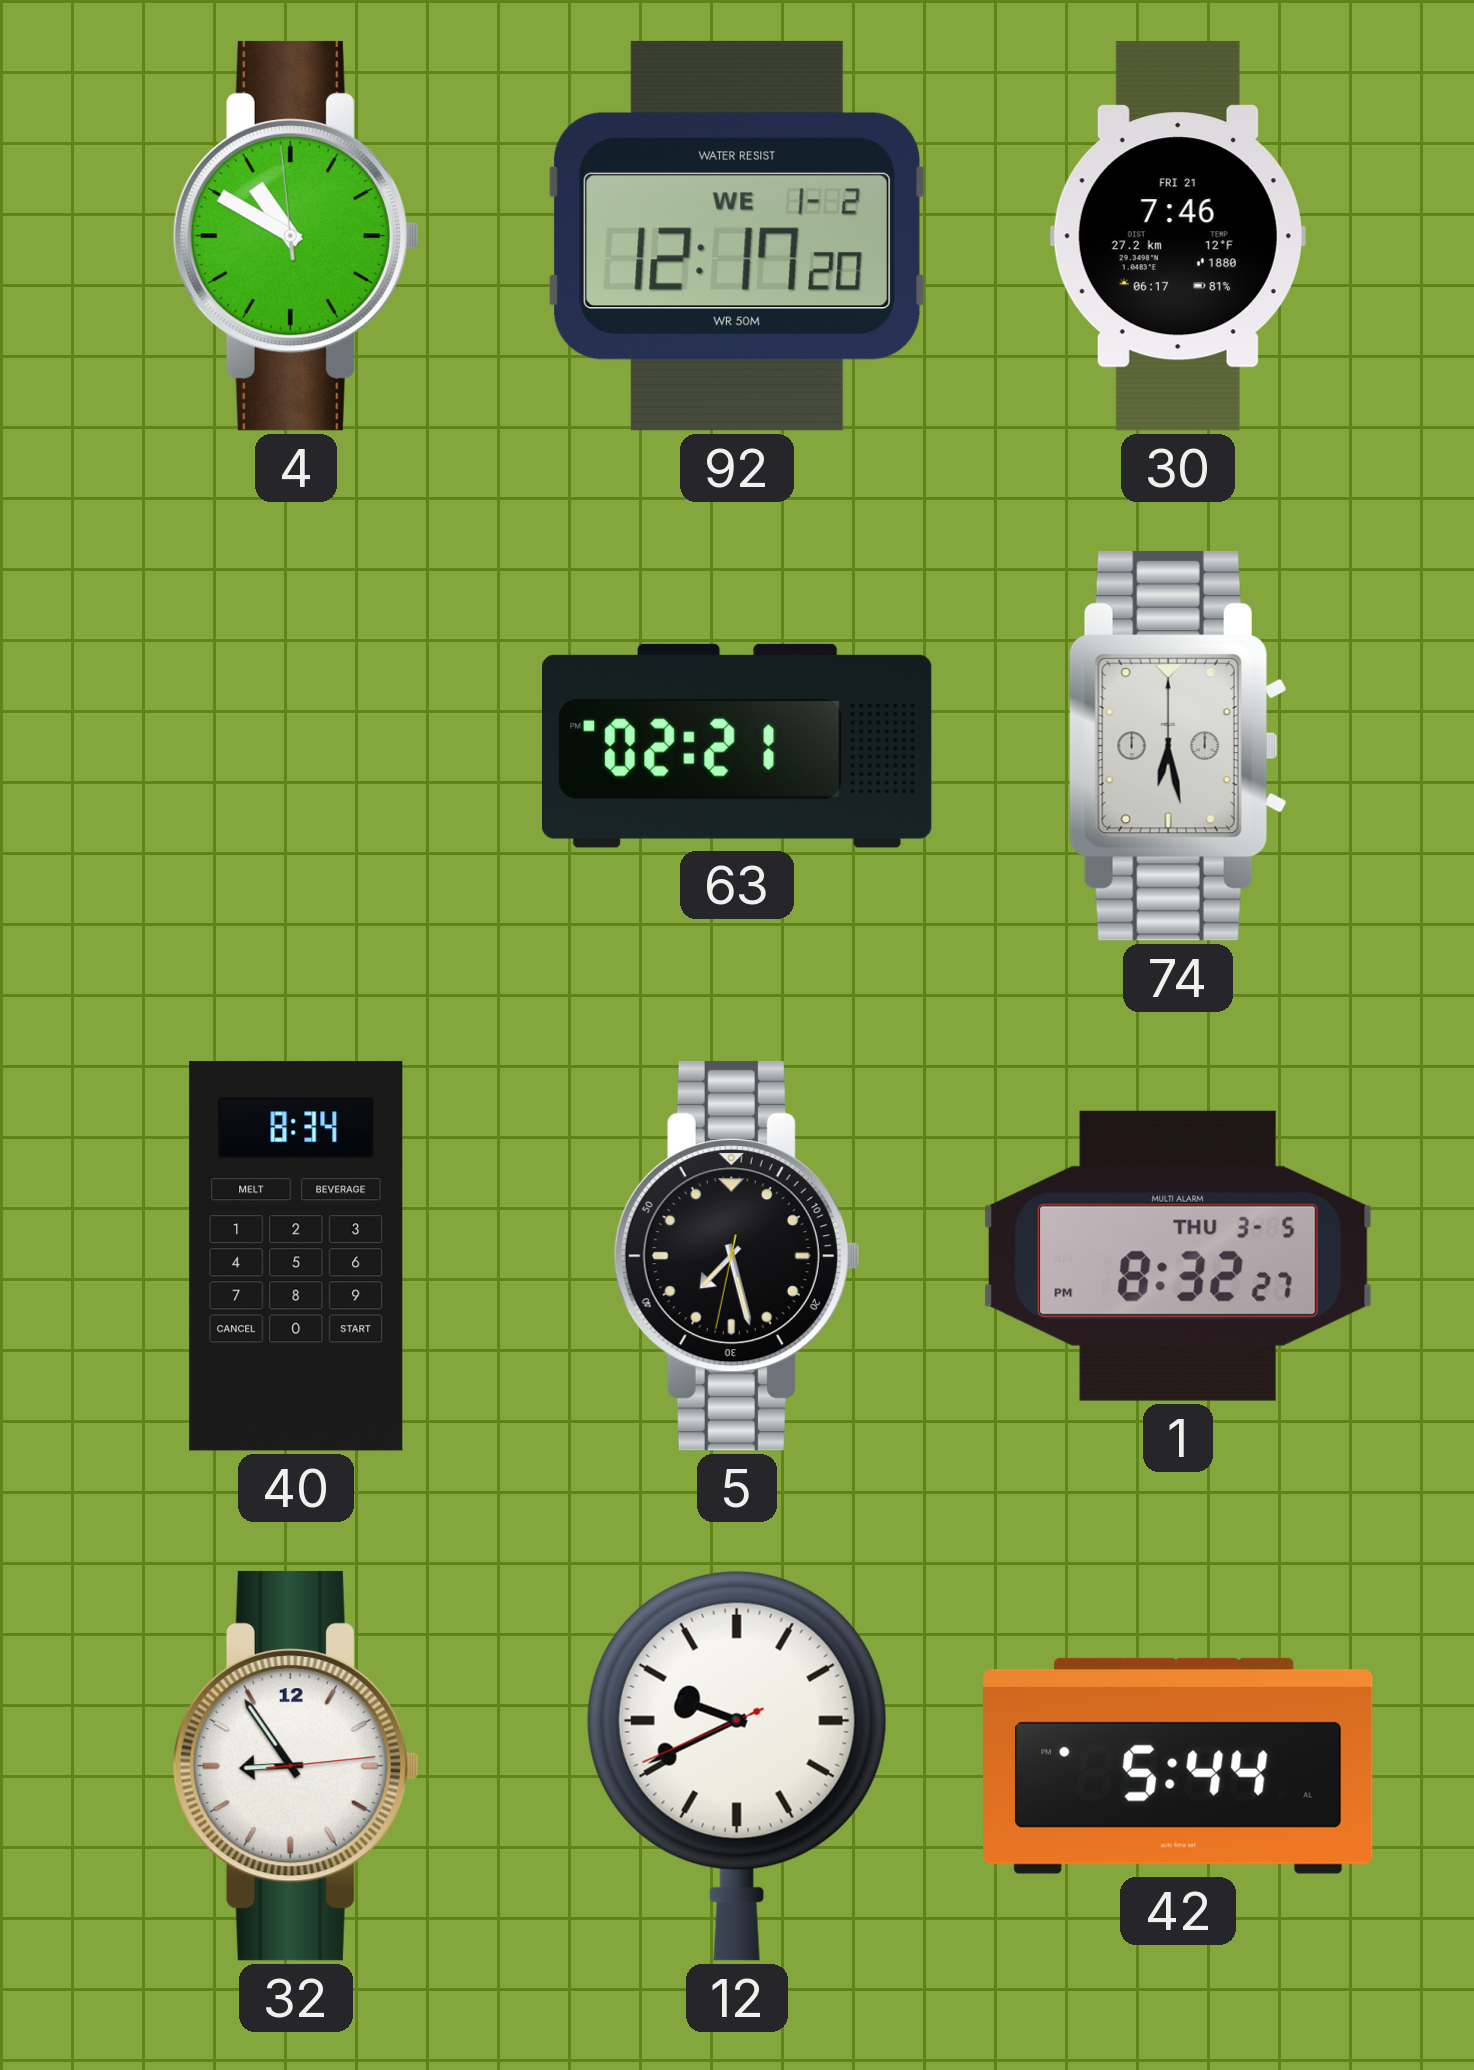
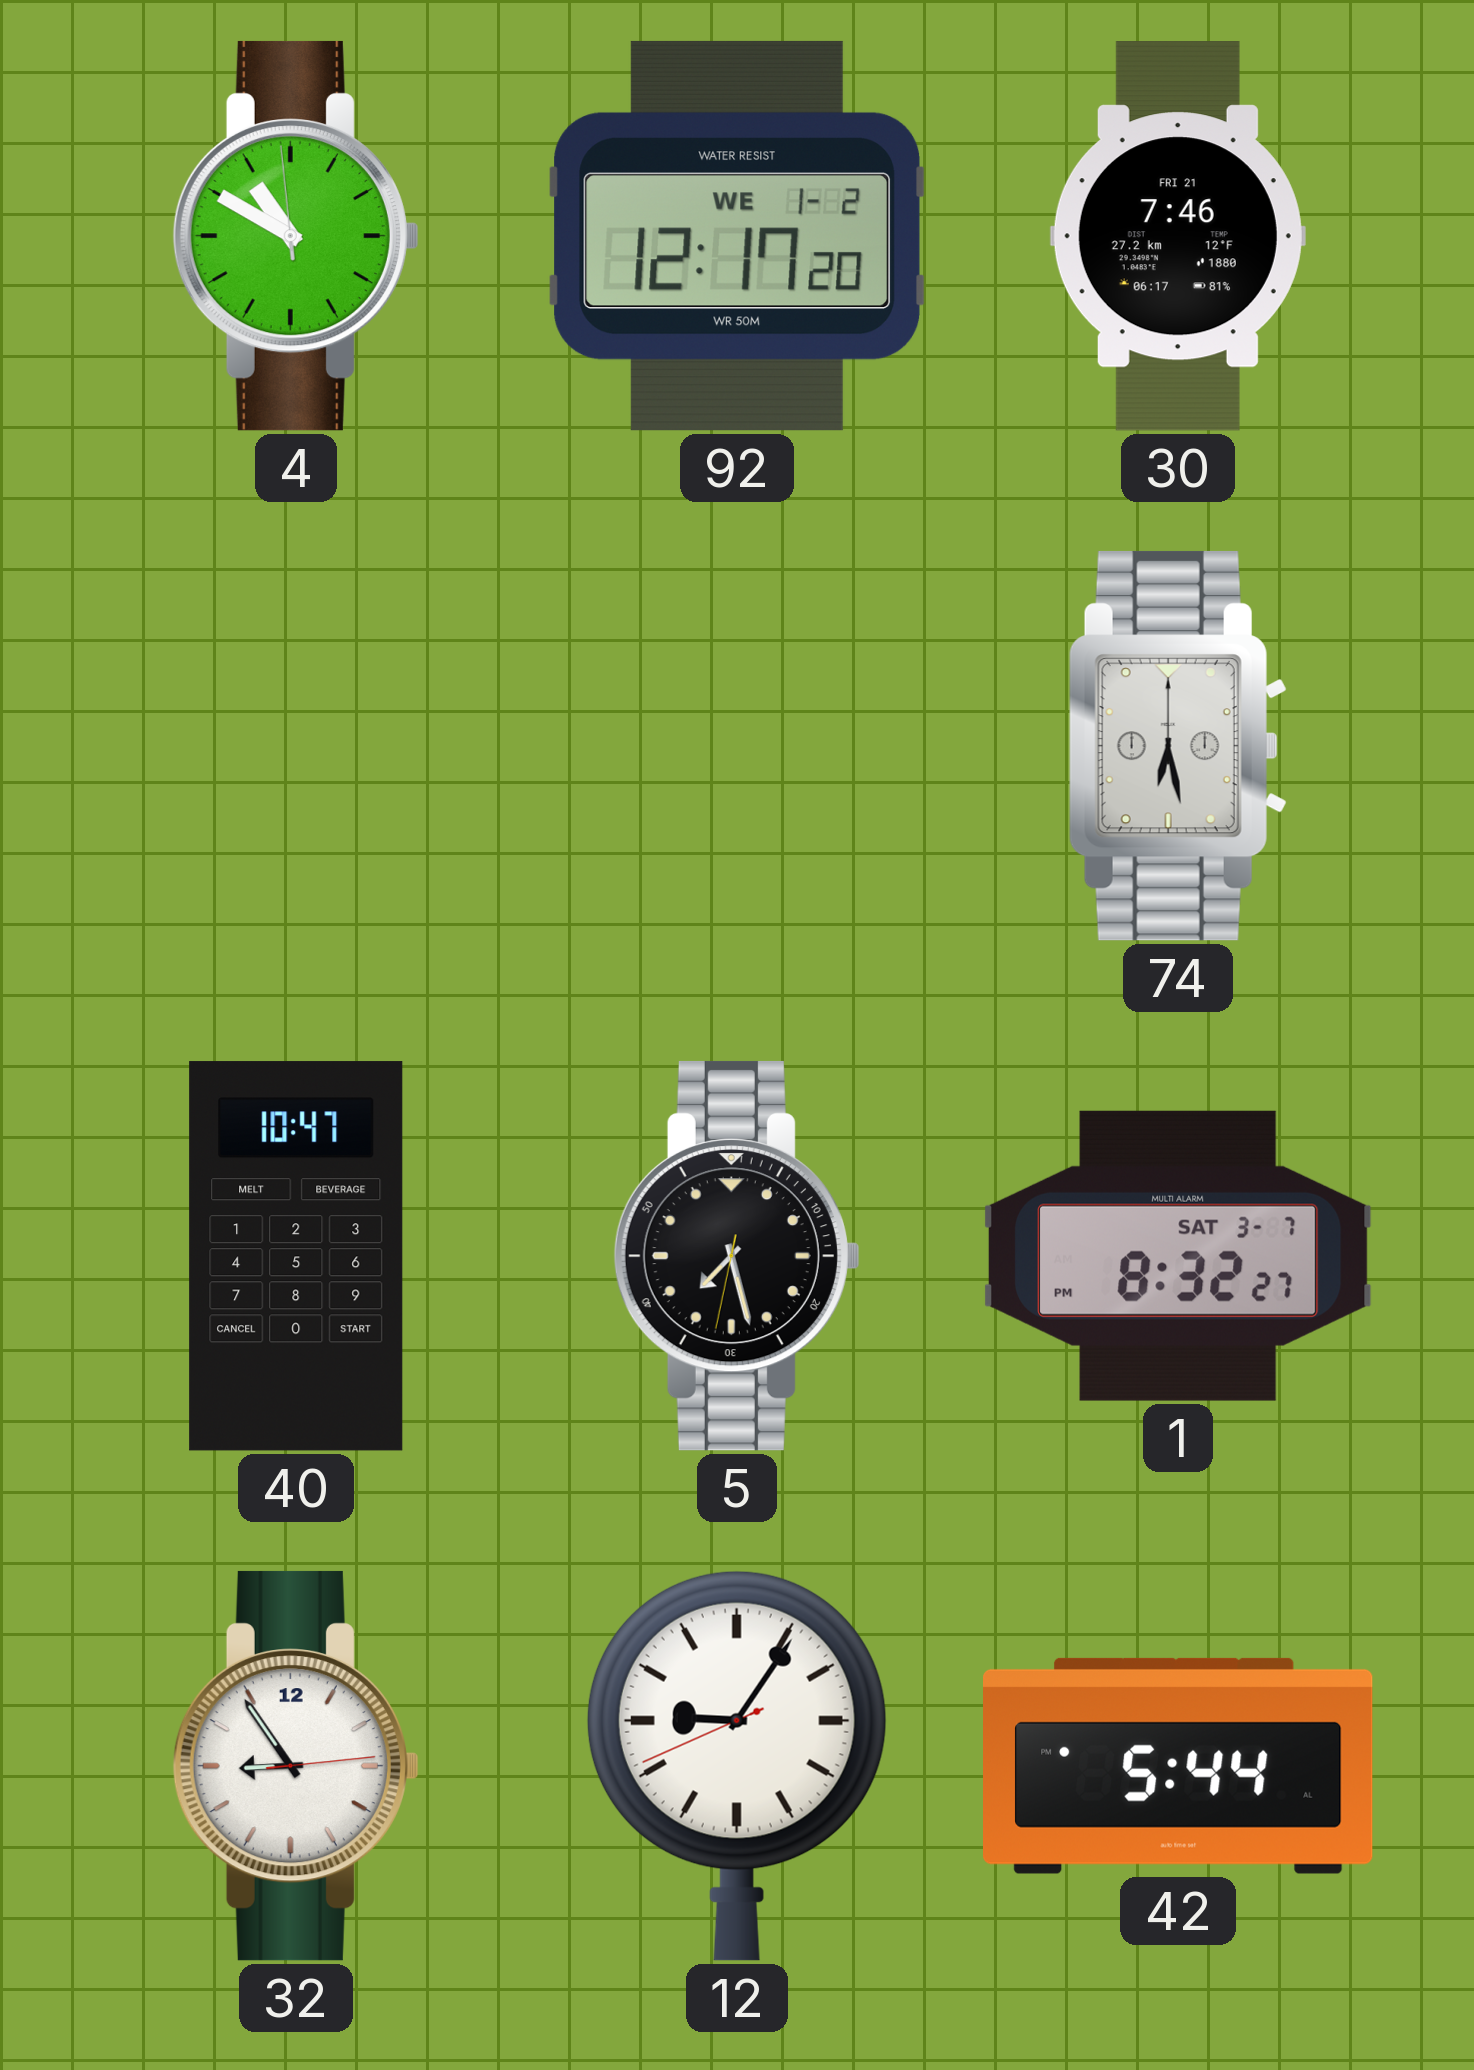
63: 02:21 -> none (738, 746)
40: 8:34 -> 10:47 (296, 1256)
1 date: THU 3-5 -> SAT 3-7 (1178, 1256)
12: 9:40 -> 9:05 (737, 1766)
